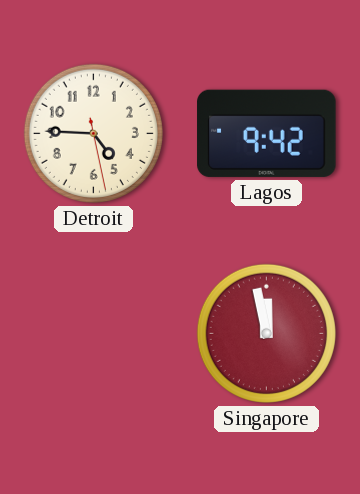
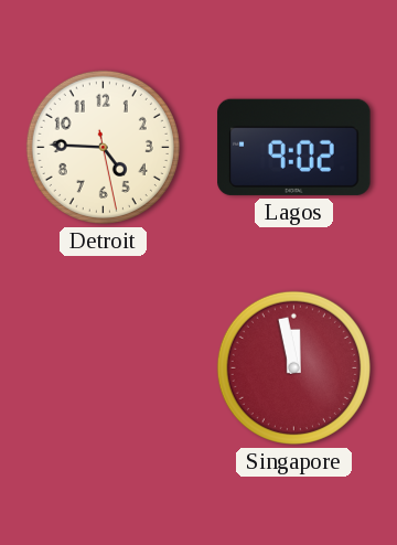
Lagos: 9:42 -> 9:02 (294, 147)
